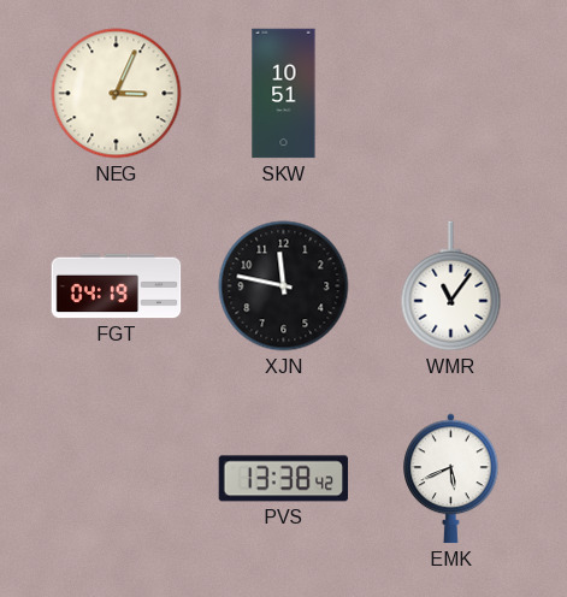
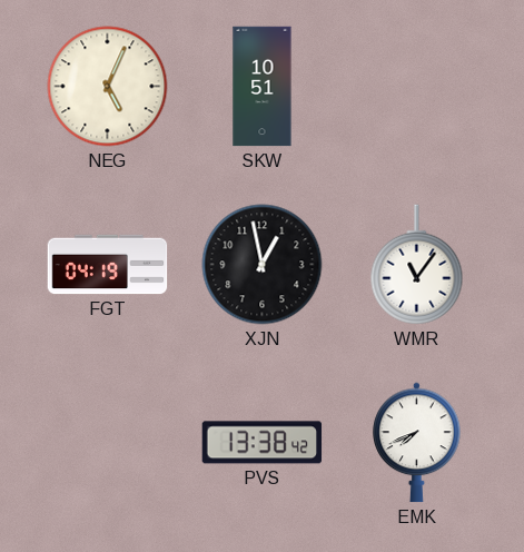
NEG: 3:04 -> 5:04 (108, 87)
XJN: 11:47 -> 12:58 (263, 265)
EMK: 5:41 -> 7:41 (417, 443)
